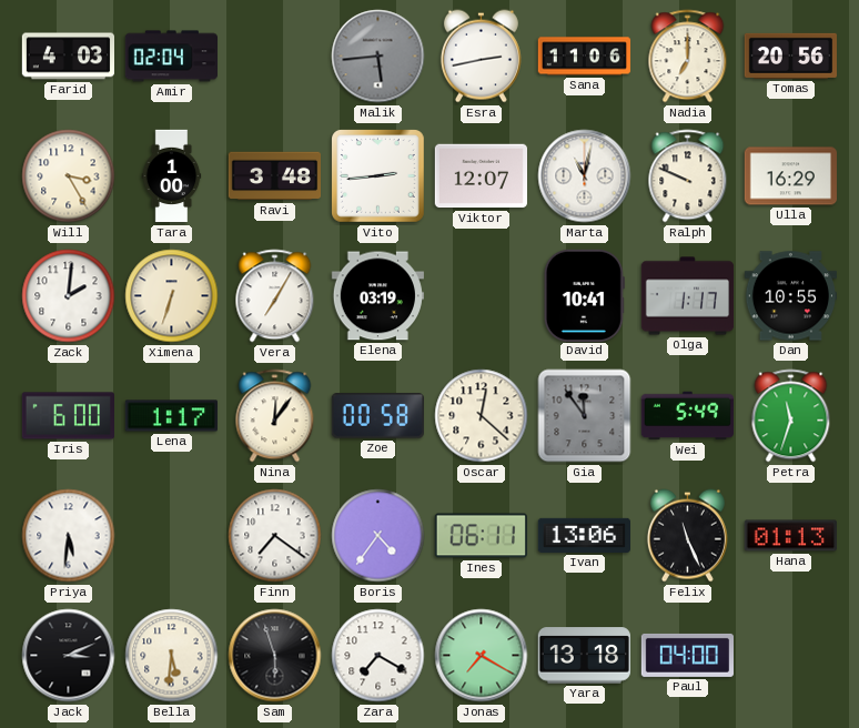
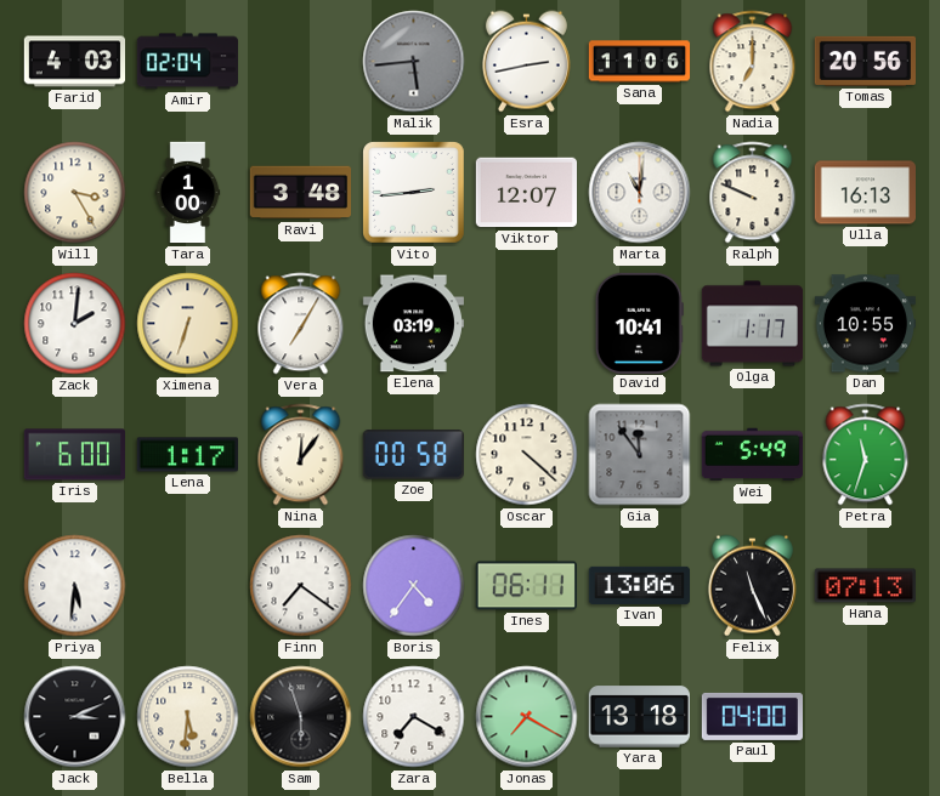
Marta: 11:02 -> 11:01 (640, 193)
Ulla: 16:29 -> 16:13 (865, 193)
Oscar: 12:22 -> 4:22 (527, 455)
Hana: 01:13 -> 07:13 (865, 586)
